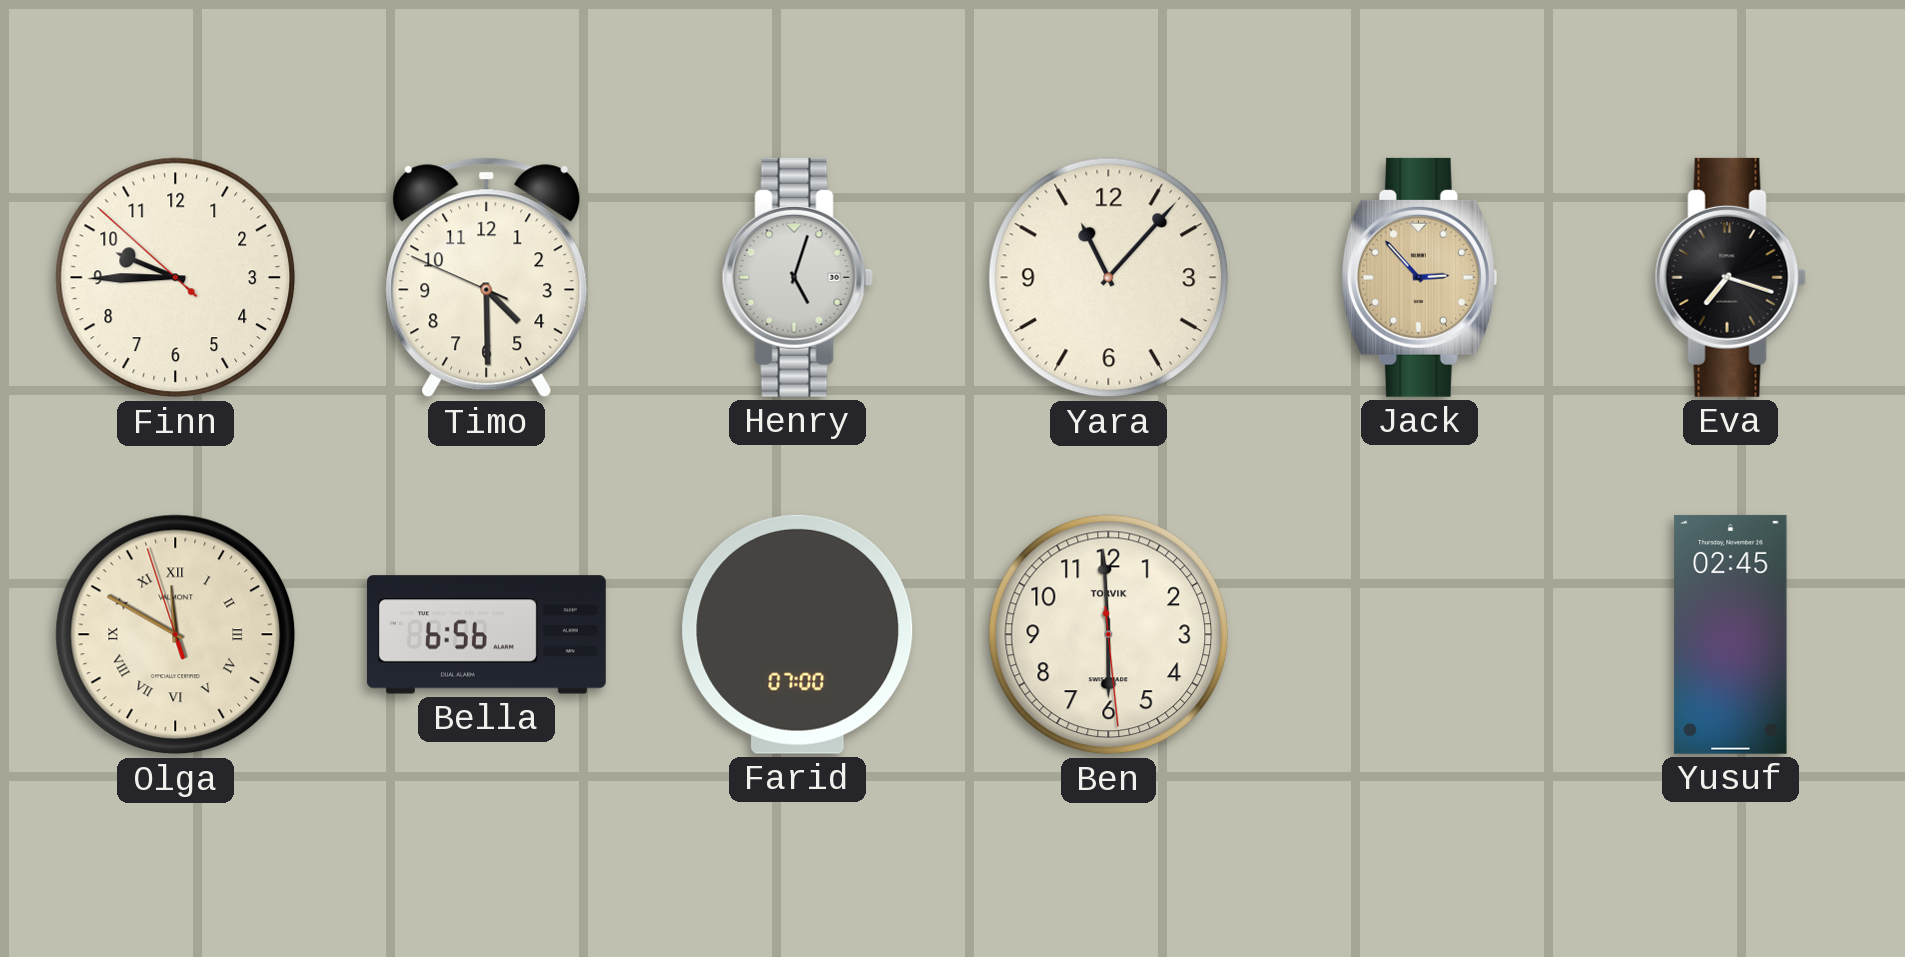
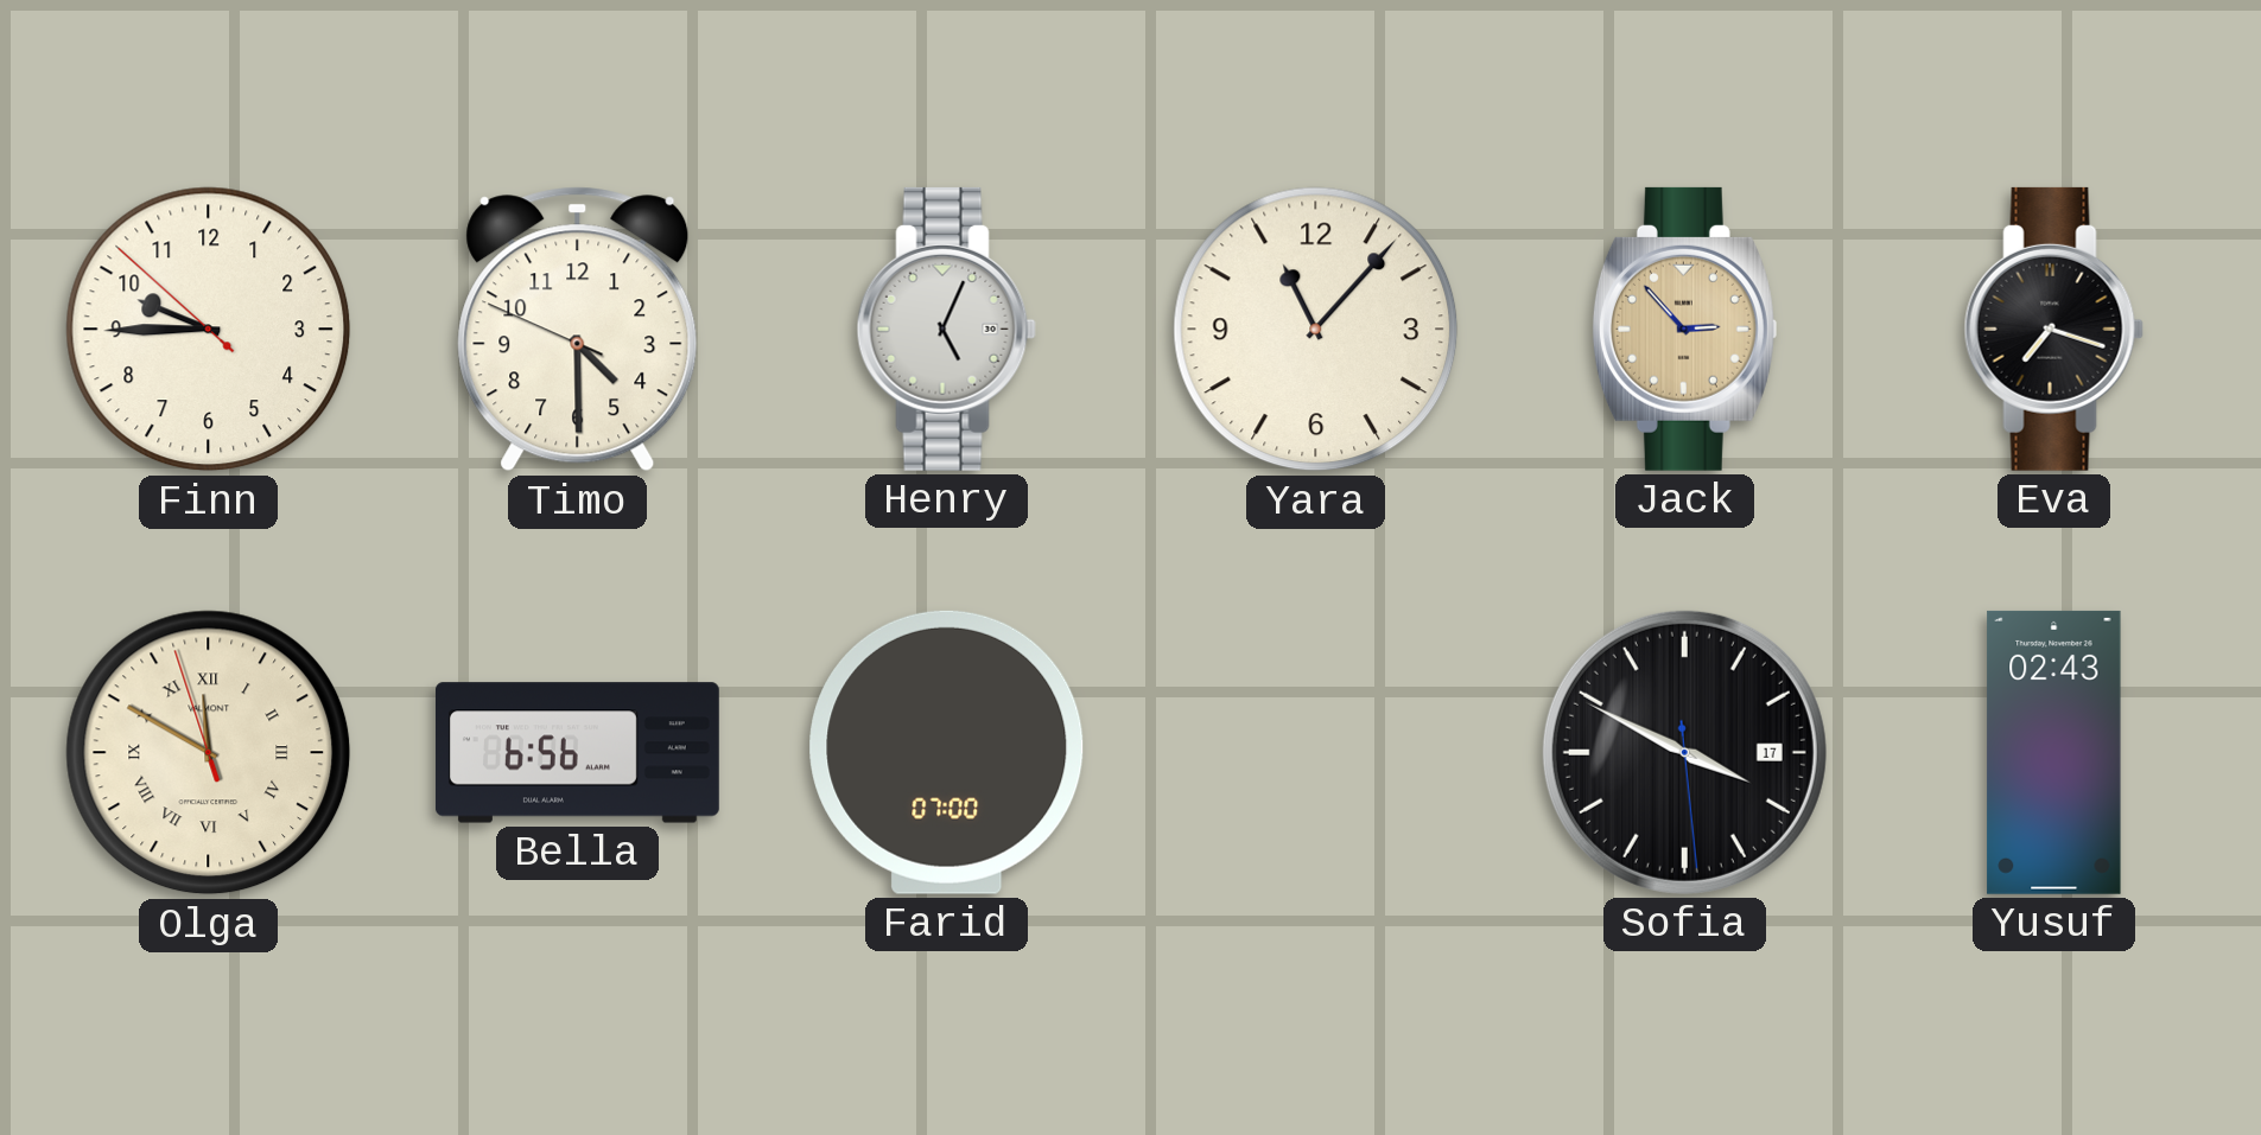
Henry: 5:03 -> 5:04 (946, 329)
Ben: 5:59 -> none (1109, 635)
Sofia: none -> 3:49 (1684, 752)
Yusuf: 02:45 -> 02:43 (2054, 752)
